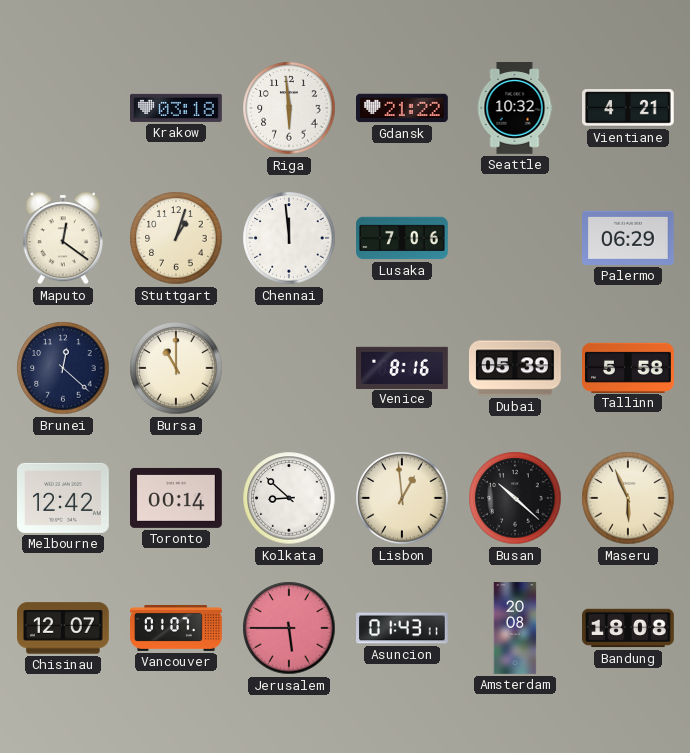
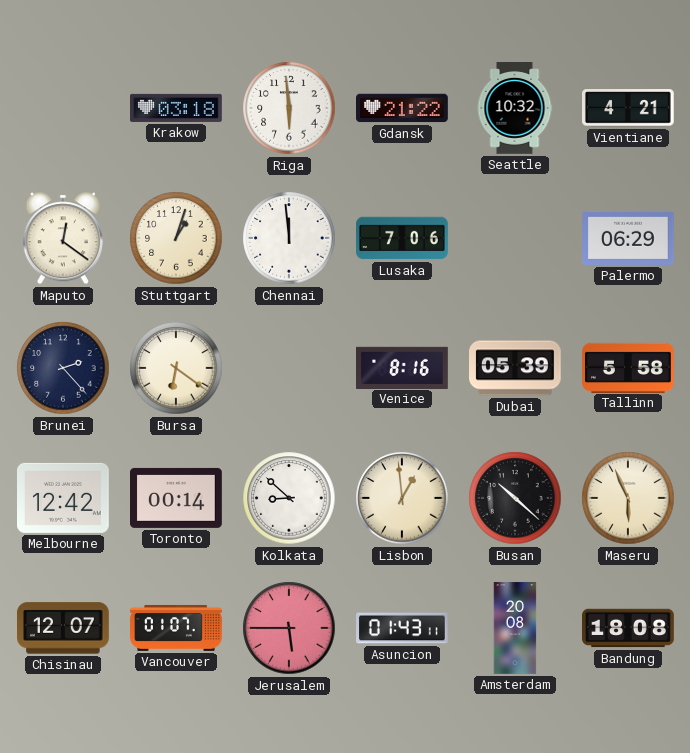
Brunei: 12:22 -> 2:23 (63, 368)
Bursa: 11:00 -> 6:21 (176, 368)
